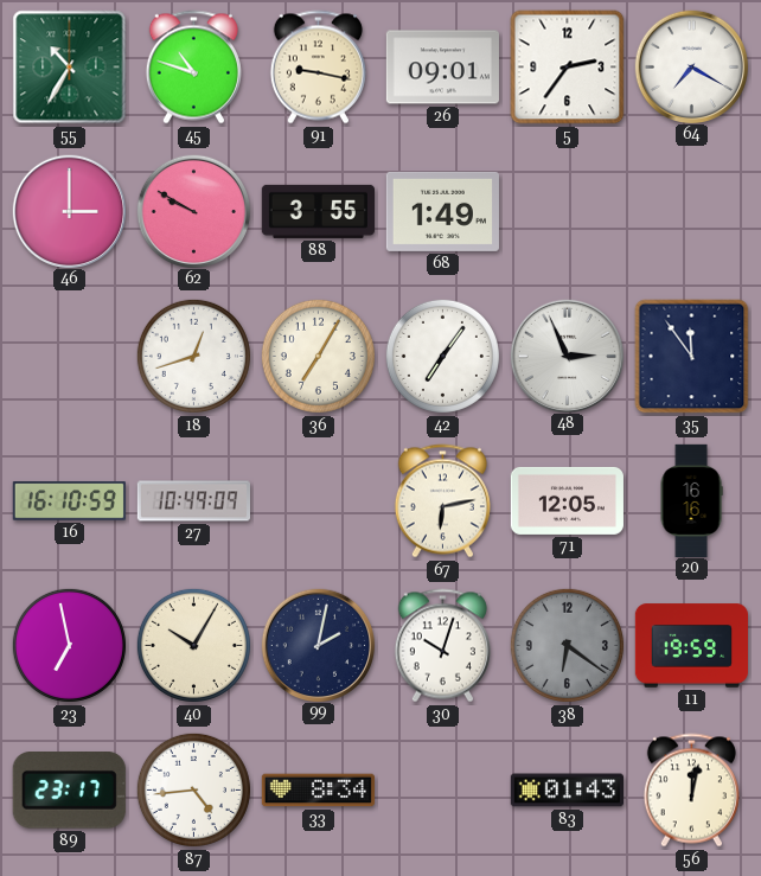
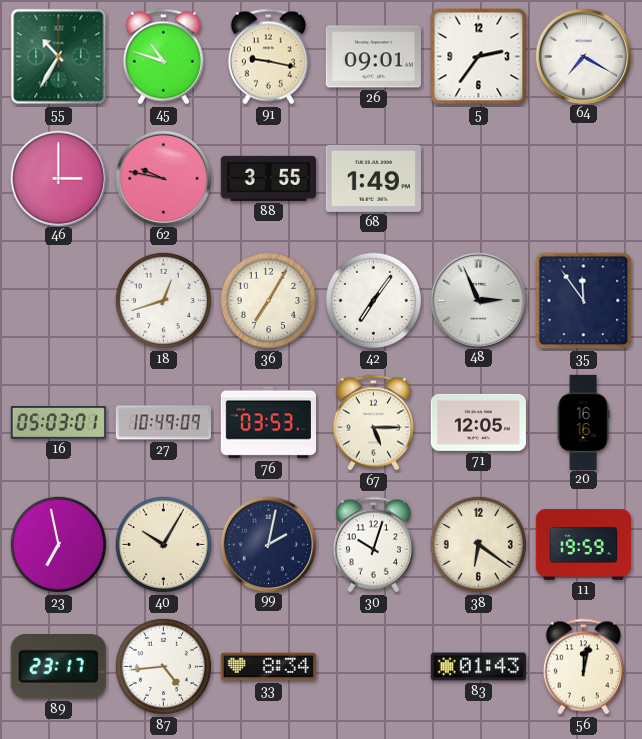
62: 9:50 -> 9:47 (163, 178)
16: 16:10 -> 05:03 (58, 423)
76: none -> 03:53 (268, 423)
67: 6:13 -> 5:15 (373, 423)
38 dial: grey -> cream (478, 544)
